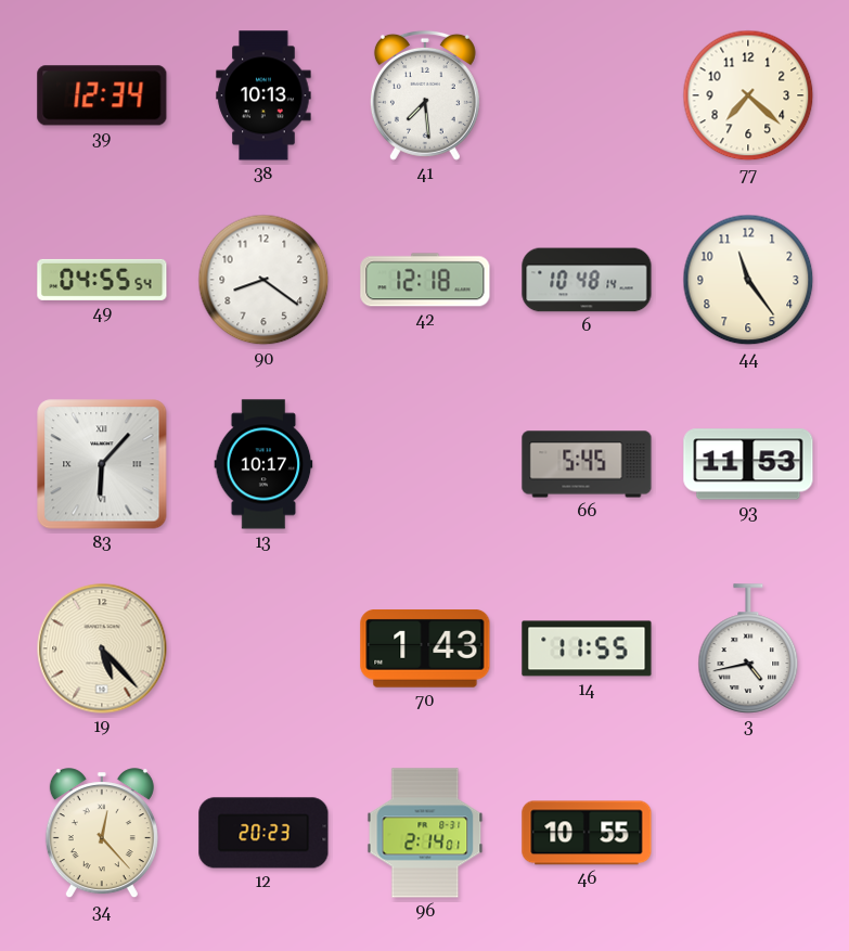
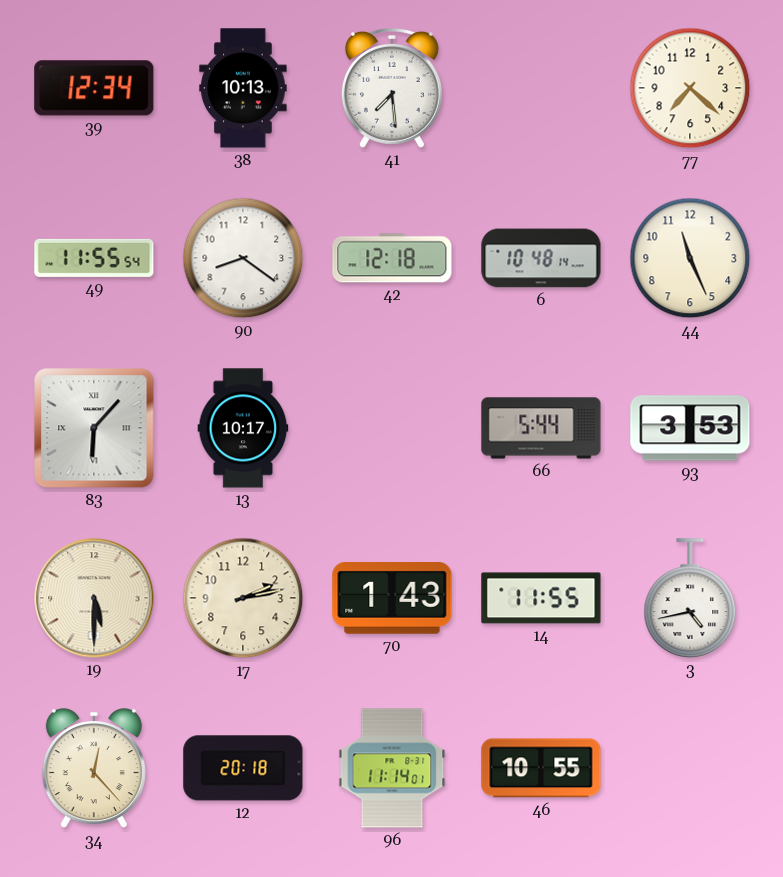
49: 04:55 -> 11:55 (94, 258)
44: 11:24 -> 11:26 (690, 258)
66: 5:45 -> 5:44 (541, 428)
93: 11:53 -> 3:53 (690, 428)
19: 5:23 -> 5:30 (94, 598)
17: none -> 2:13 (243, 598)
12: 20:23 -> 20:18 (243, 768)
96: 2:14 -> 11:14 (392, 768)
